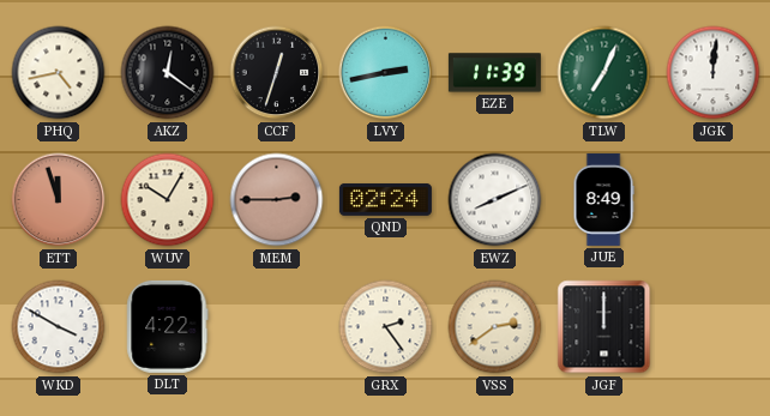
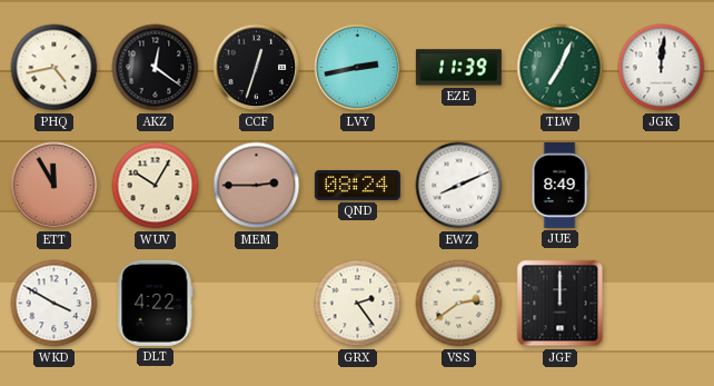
ETT: 11:57 -> 11:55 (54, 186)
QND: 02:24 -> 08:24 (357, 185)
